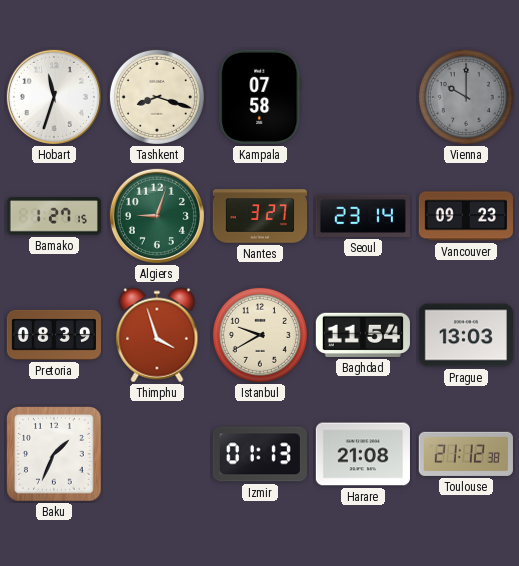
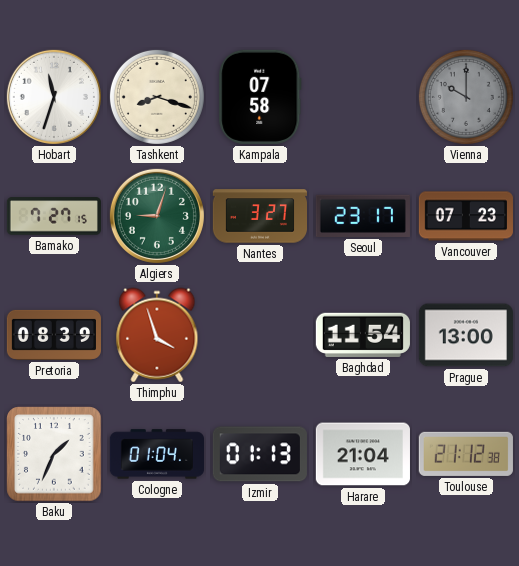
Bamako: 1:27 -> 7:27 (54, 216)
Seoul: 23:14 -> 23:17 (363, 216)
Vancouver: 09:23 -> 07:23 (466, 216)
Istanbul: 9:40 -> none (260, 335)
Prague: 13:03 -> 13:00 (466, 335)
Cologne: none -> 01:04 (156, 454)
Harare: 21:08 -> 21:04 (363, 454)
